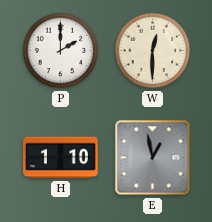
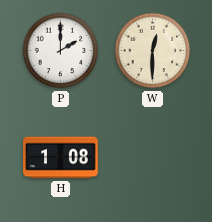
H: 1:10 -> 1:08 (61, 158)
E: 12:58 -> none (153, 158)
